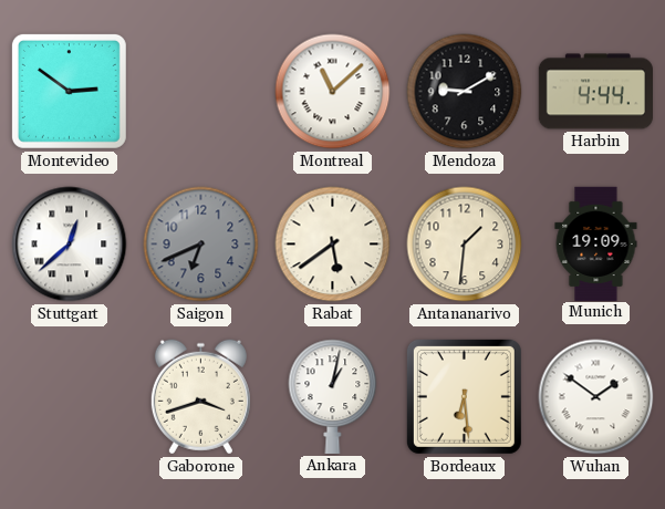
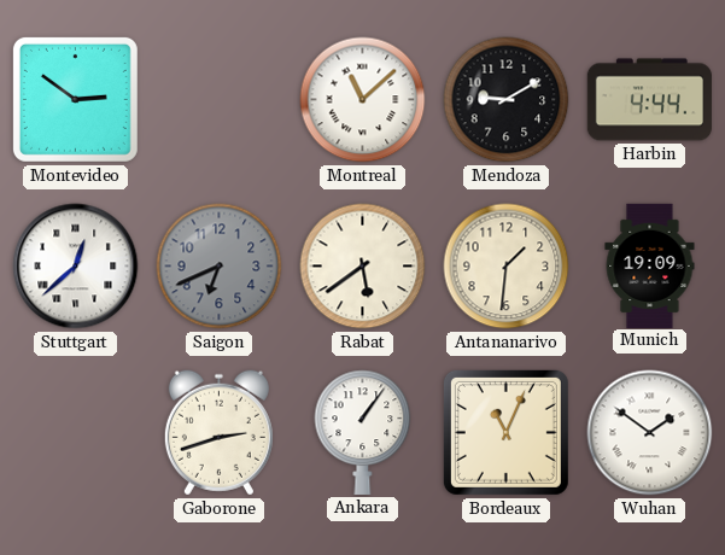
Gaborone: 3:42 -> 2:42 (218, 433)
Ankara: 1:02 -> 1:06 (363, 432)
Bordeaux: 6:29 -> 11:04 (505, 432)
